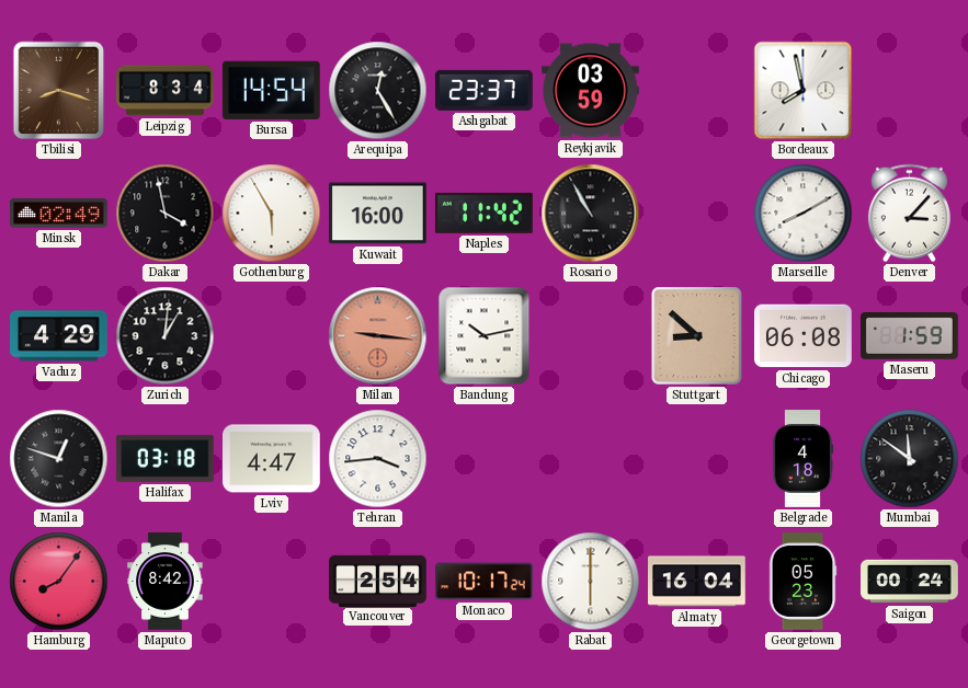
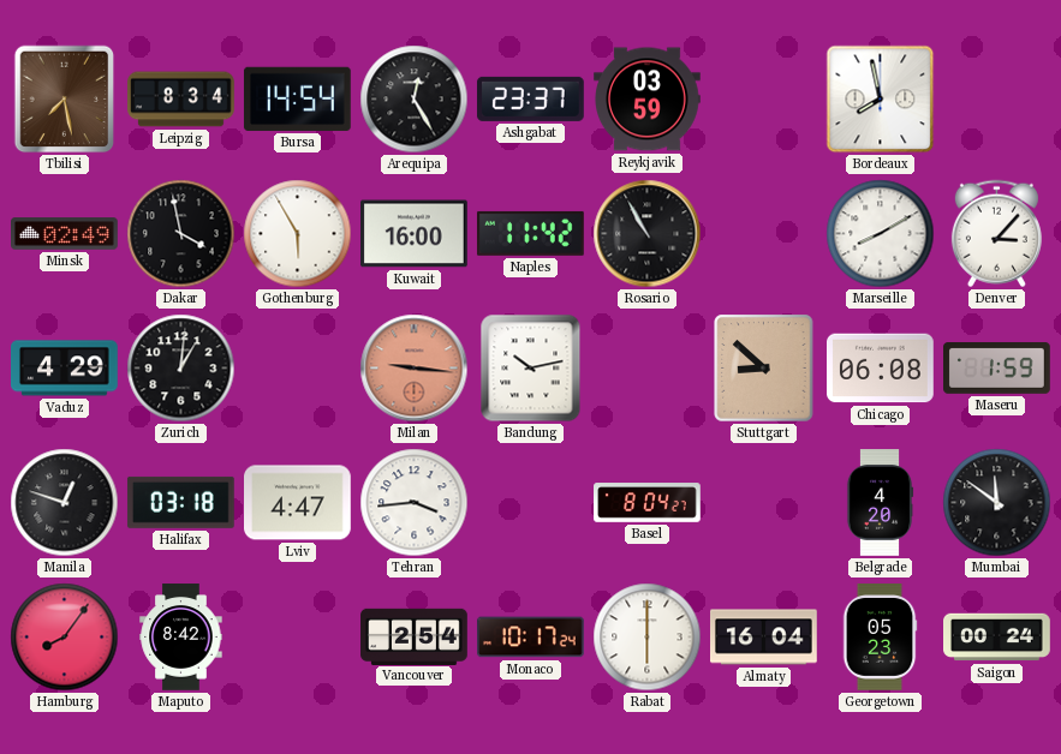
Tbilisi: 8:18 -> 7:28 (65, 100)
Basel: none -> 8:04 (648, 503)
Belgrade: 4:18 -> 4:20 (880, 503)
